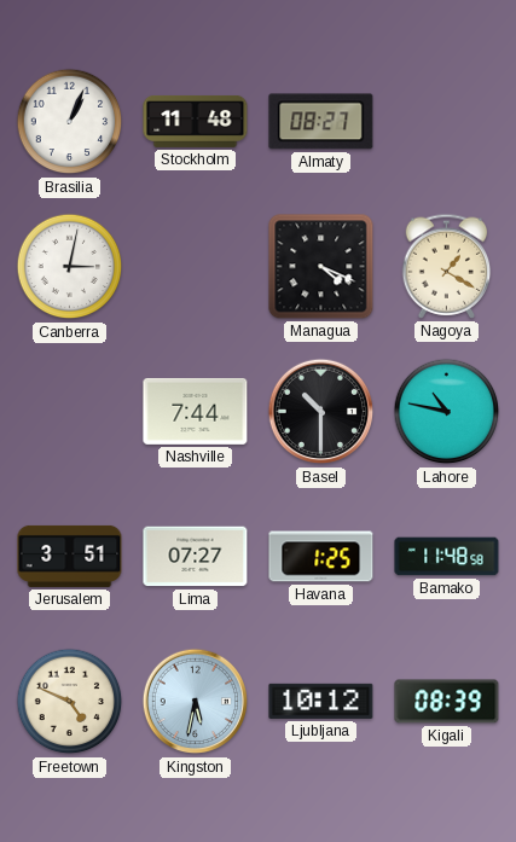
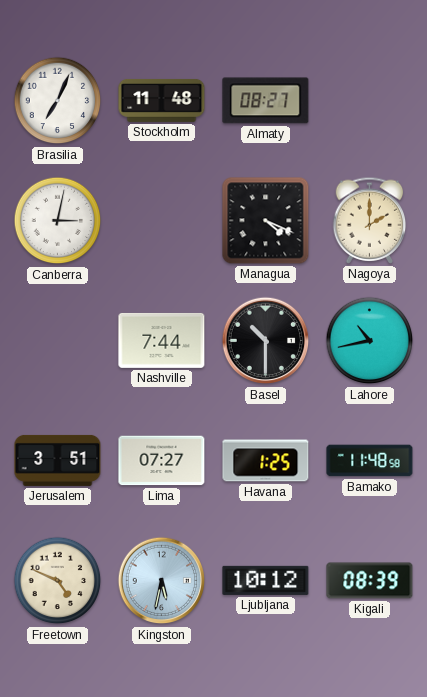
Brasilia: 1:04 -> 7:04 (58, 101)
Nagoya: 1:20 -> 2:00 (370, 220)
Lahore: 10:47 -> 10:43 (370, 341)
